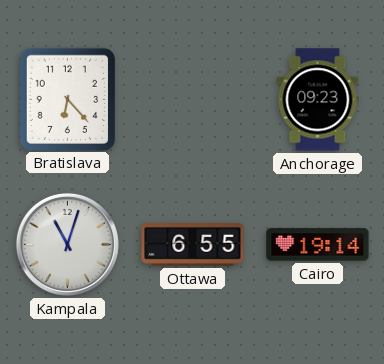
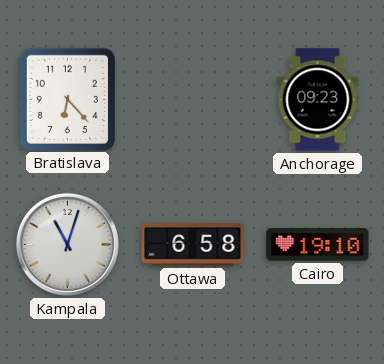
Ottawa: 6:55 -> 6:58 (193, 245)
Cairo: 19:14 -> 19:10 (318, 245)
